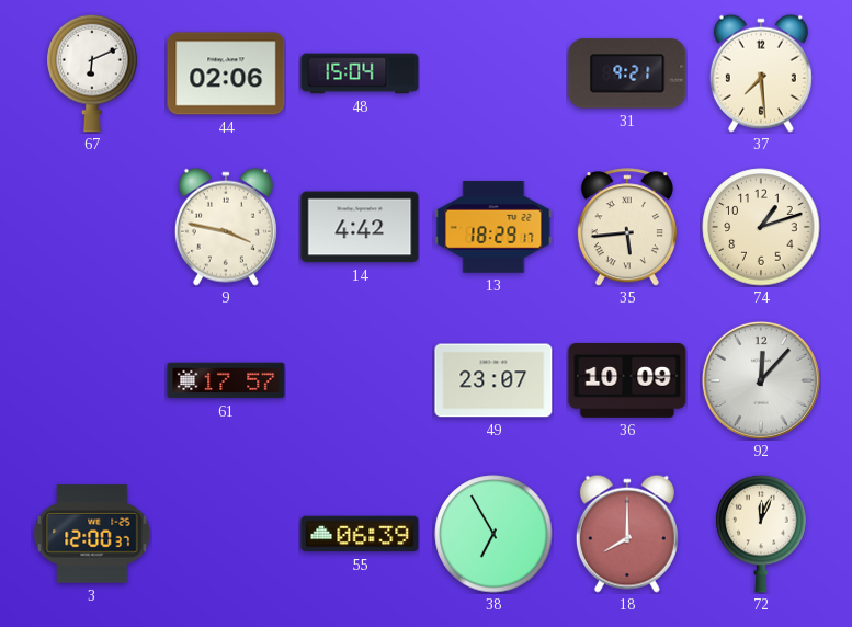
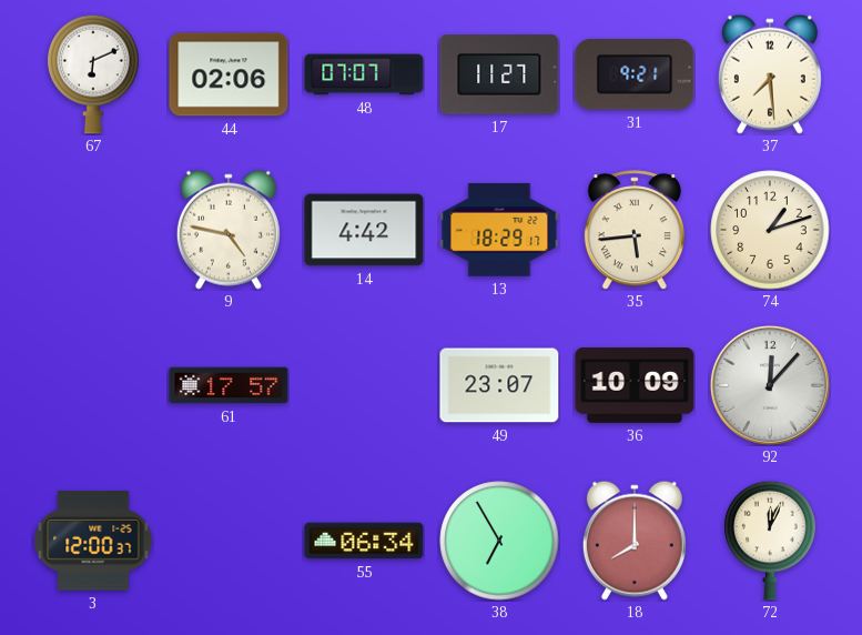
48: 15:04 -> 07:07 (364, 74)
17: none -> 11:27 (499, 74)
9: 3:47 -> 4:47 (229, 230)
55: 06:39 -> 06:34 (364, 541)
